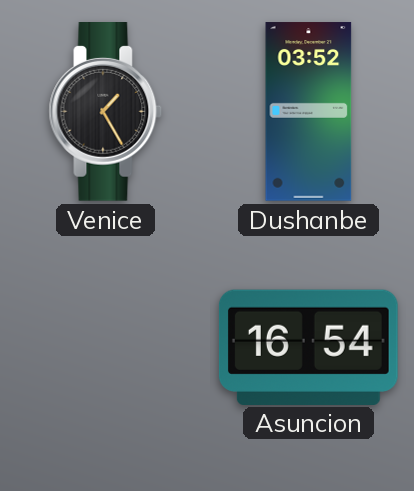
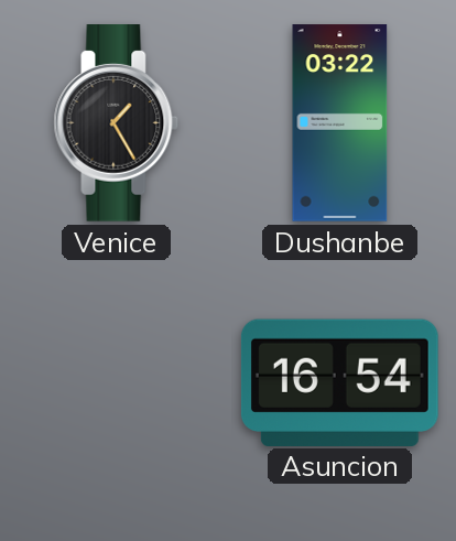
Dushanbe: 03:52 -> 03:22 (340, 123)
